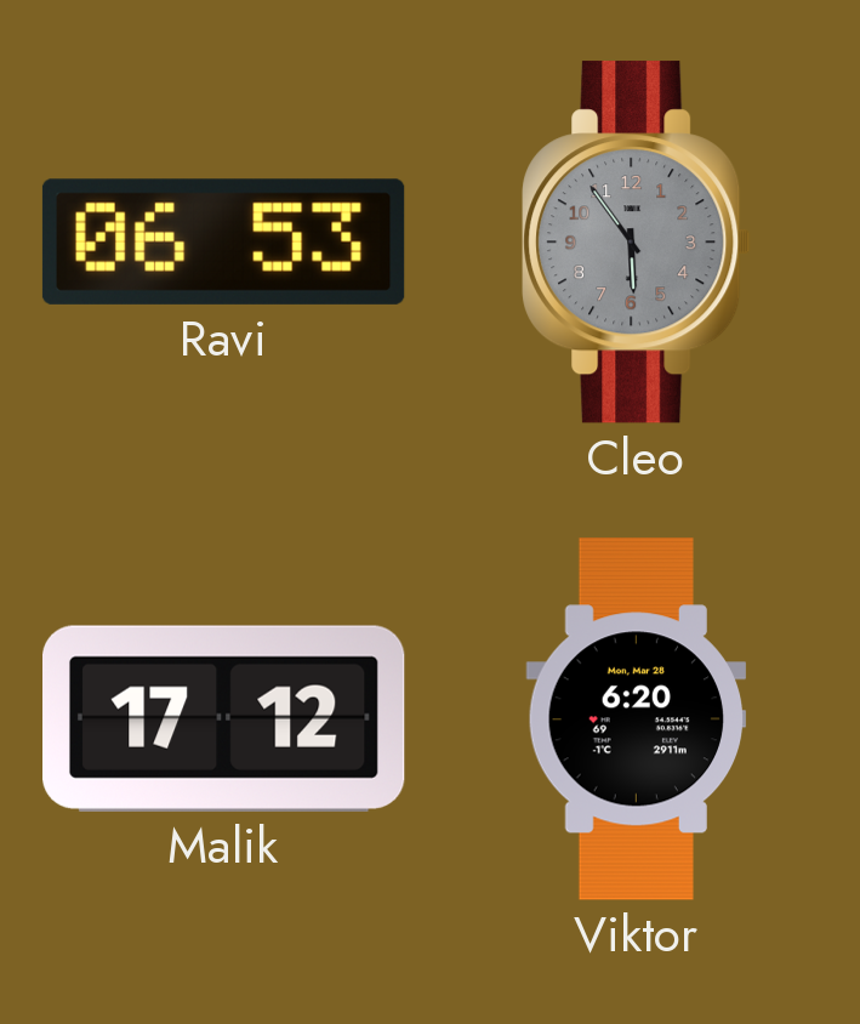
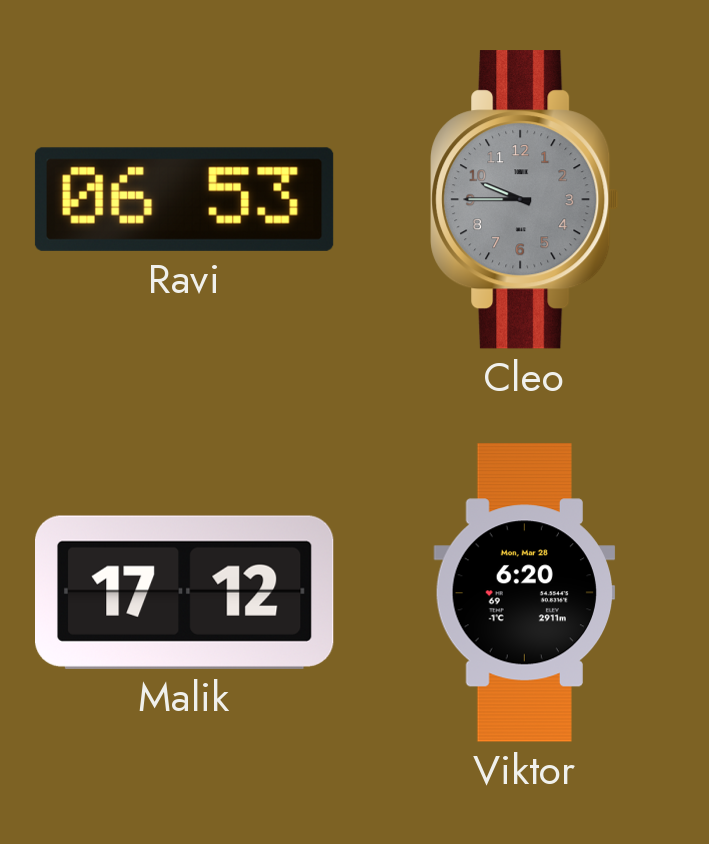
Cleo: 5:54 -> 9:45 (525, 200)
